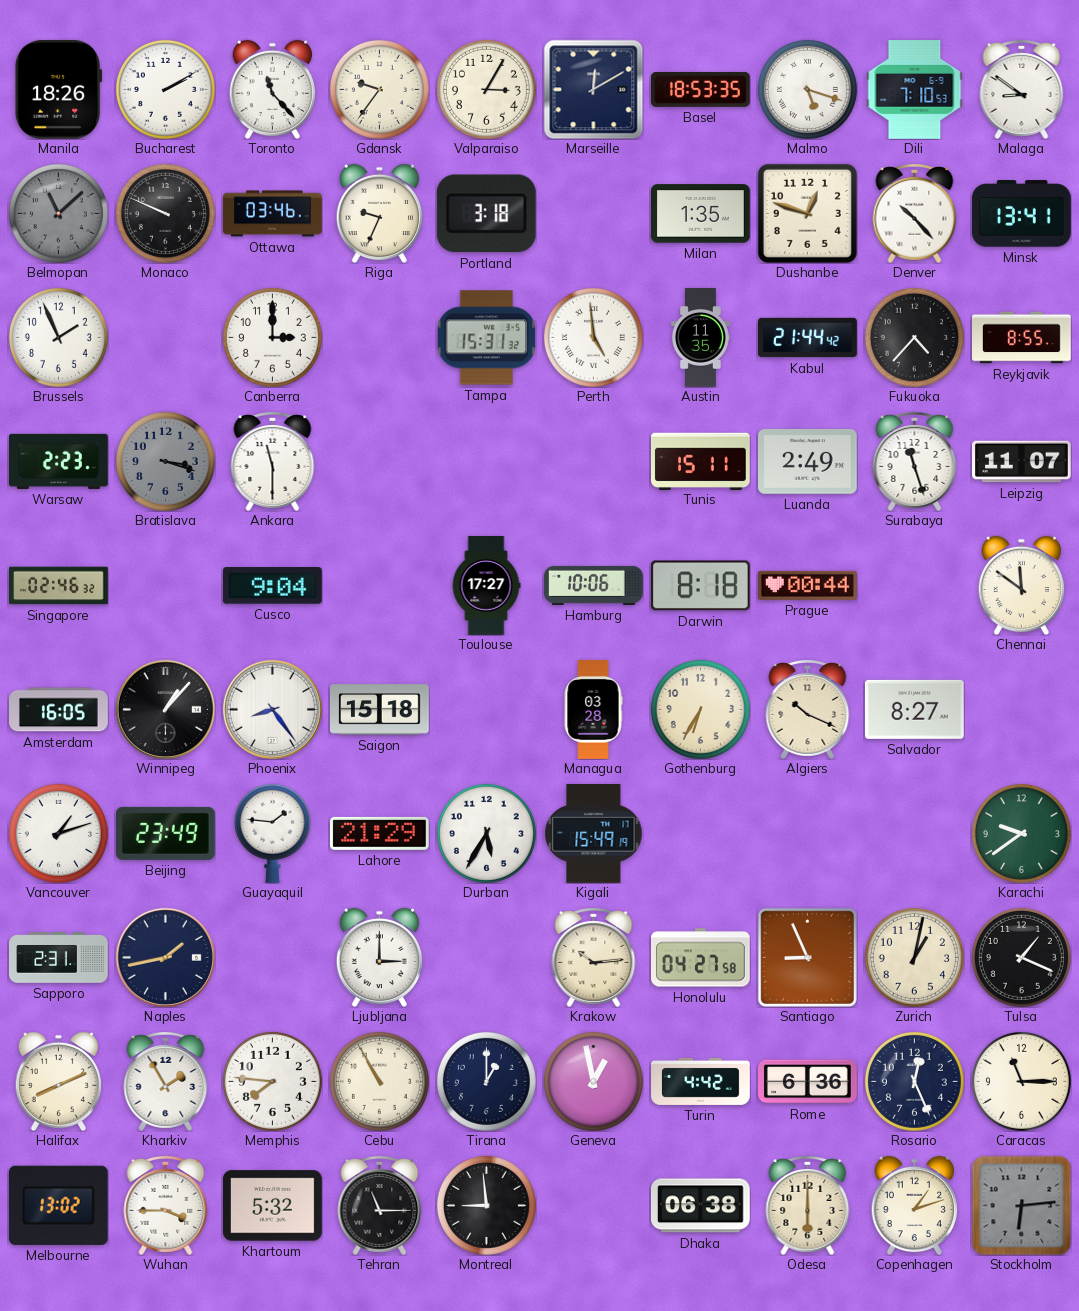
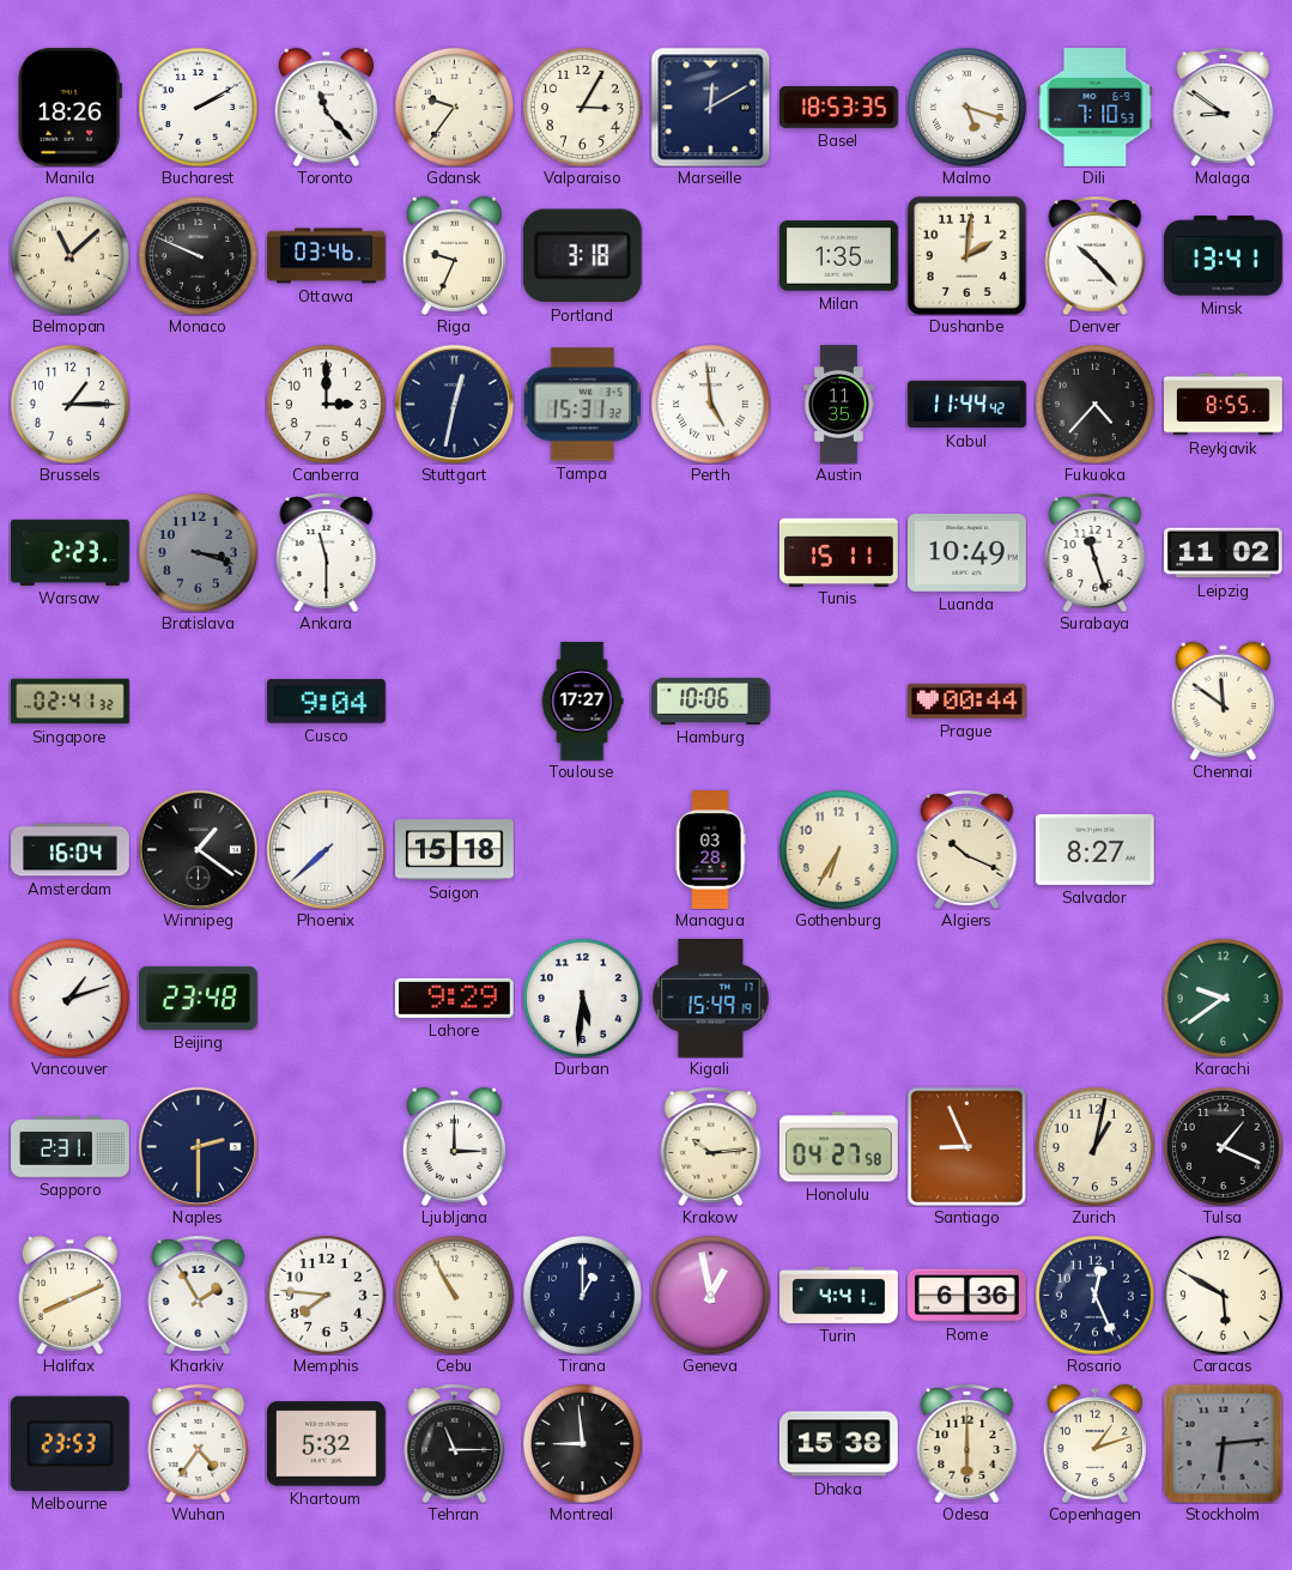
Belmopan dial: grey -> cream (69, 255)
Dushanbe: 12:48 -> 2:01 (966, 255)
Brussels: 1:56 -> 1:15 (69, 404)
Stuttgart: none -> 12:32 (454, 404)
Kabul: 21:44 -> 11:44 (968, 405)
Luanda: 2:49 -> 10:49 (968, 553)
Leipzig: 11:07 -> 11:02 (1224, 553)
Singapore: 02:46 -> 02:41 (71, 702)
Darwin: 8:18 -> none (700, 586)
Amsterdam: 16:05 -> 16:04 (71, 850)
Winnipeg: 1:07 -> 1:21 (198, 849)
Phoenix: 8:24 -> 7:38 (326, 849)
Beijing: 23:49 -> 23:48 (199, 998)
Guayaquil: 1:46 -> none (272, 833)
Lahore: 21:29 -> 9:29 (455, 998)
Durban: 5:35 -> 5:31 (582, 998)
Naples: 1:43 -> 2:30 (198, 1146)
Turin: 4:42 -> 4:41 (839, 1295)
Caracas: 11:15 -> 5:50 (1223, 1295)
Melbourne: 13:02 -> 23:53 (69, 1443)
Wuhan: 3:45 -> 4:36 (199, 1444)
Dhaka: 06:38 -> 15:38 (839, 1444)
